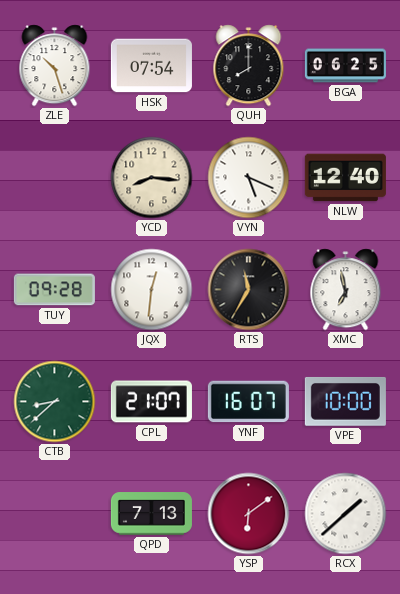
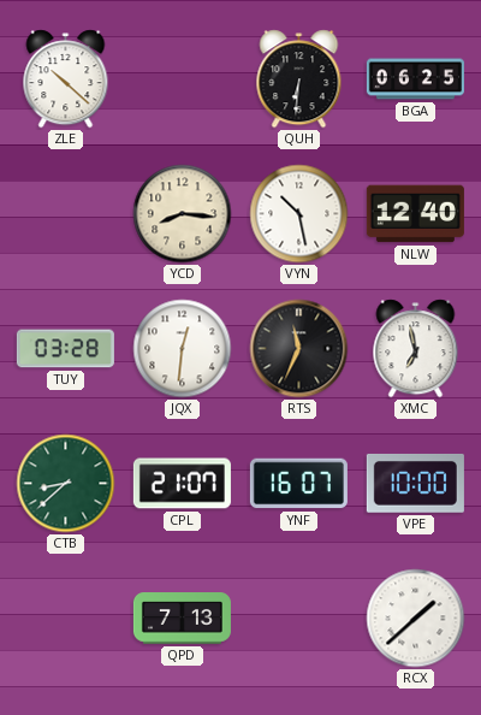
ZLE: 10:27 -> 10:22 (66, 79)
HSK: 07:54 -> none (151, 66)
QUH: 8:00 -> 6:31 (299, 79)
VYN: 5:19 -> 10:28 (299, 214)
TUY: 09:28 -> 03:28 (65, 349)
RTS: 11:35 -> 11:34 (299, 349)
YSP: 6:09 -> none (249, 514)
